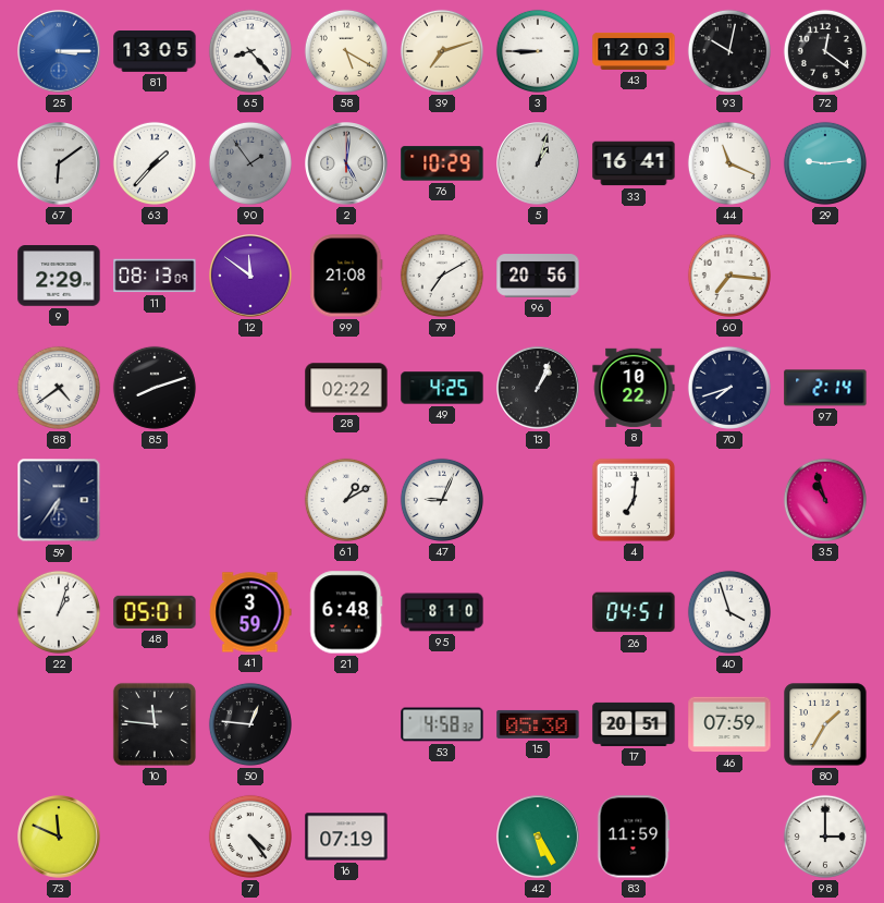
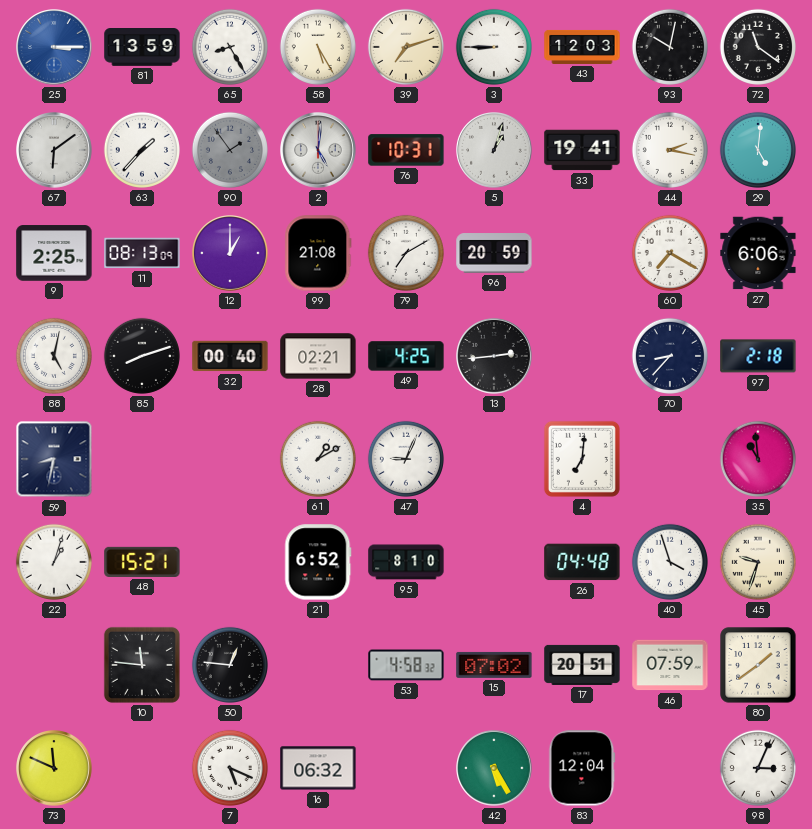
81: 13:05 -> 13:59 (142, 48)
65: 8:23 -> 8:25 (230, 47)
58: 5:20 -> 5:25 (318, 47)
72: 12:21 -> 11:21 (758, 47)
76: 10:29 -> 10:31 (406, 150)
33: 16:41 -> 19:41 (582, 150)
44: 11:19 -> 2:17 (670, 150)
29: 9:14 -> 5:01 (758, 150)
9: 2:29 -> 2:25 (54, 253)
12: 11:51 -> 1:00 (231, 254)
96: 20:56 -> 20:59 (494, 253)
60: 7:16 -> 7:20 (670, 253)
27: none -> 6:06 (758, 253)
88: 4:39 -> 5:02 (54, 356)
32: none -> 00:40 (230, 356)
28: 02:22 -> 02:21 (318, 356)
13: 1:04 -> 2:44 (495, 357)
8: 10:22 -> none (634, 388)
70: 7:42 -> 8:37 (670, 356)
97: 2:14 -> 2:18 (758, 356)
59: 6:36 -> 8:32 (54, 459)
35: 10:57 -> 10:59 (758, 459)
48: 05:01 -> 15:21 (142, 562)
41: 3:59 -> none (250, 612)
21: 6:48 -> 6:52 (318, 562)
26: 04:51 -> 04:48 (582, 562)
45: none -> 9:33 (758, 562)
15: 05:30 -> 07:02 (494, 665)
80: 1:35 -> 1:39 (758, 665)
7: 4:24 -> 5:19 (230, 768)
16: 07:19 -> 06:32 (318, 768)
83: 11:59 -> 12:04 (582, 768)
98: 3:00 -> 3:04 (758, 768)
